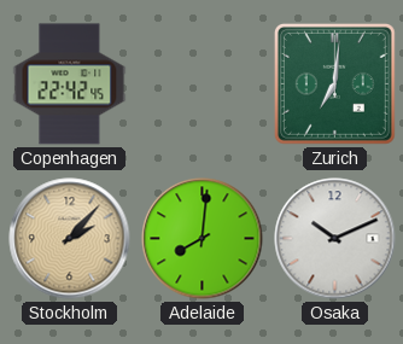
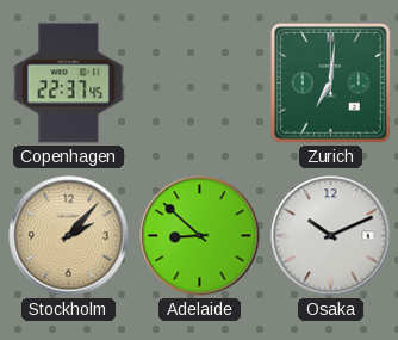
Copenhagen: 22:42 -> 22:37 (69, 84)
Adelaide: 8:01 -> 8:52 (200, 236)
